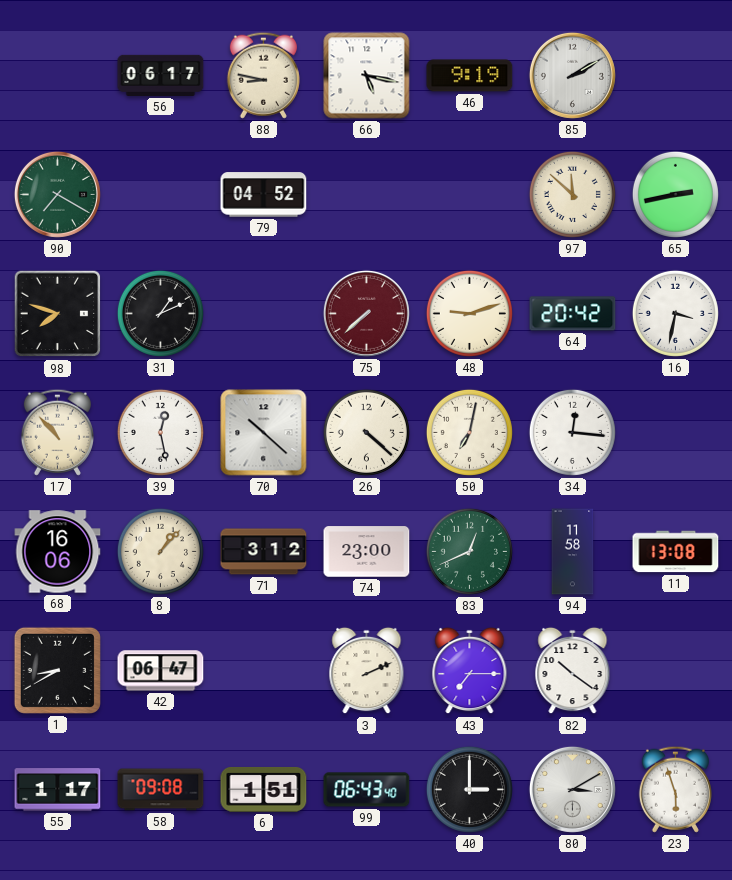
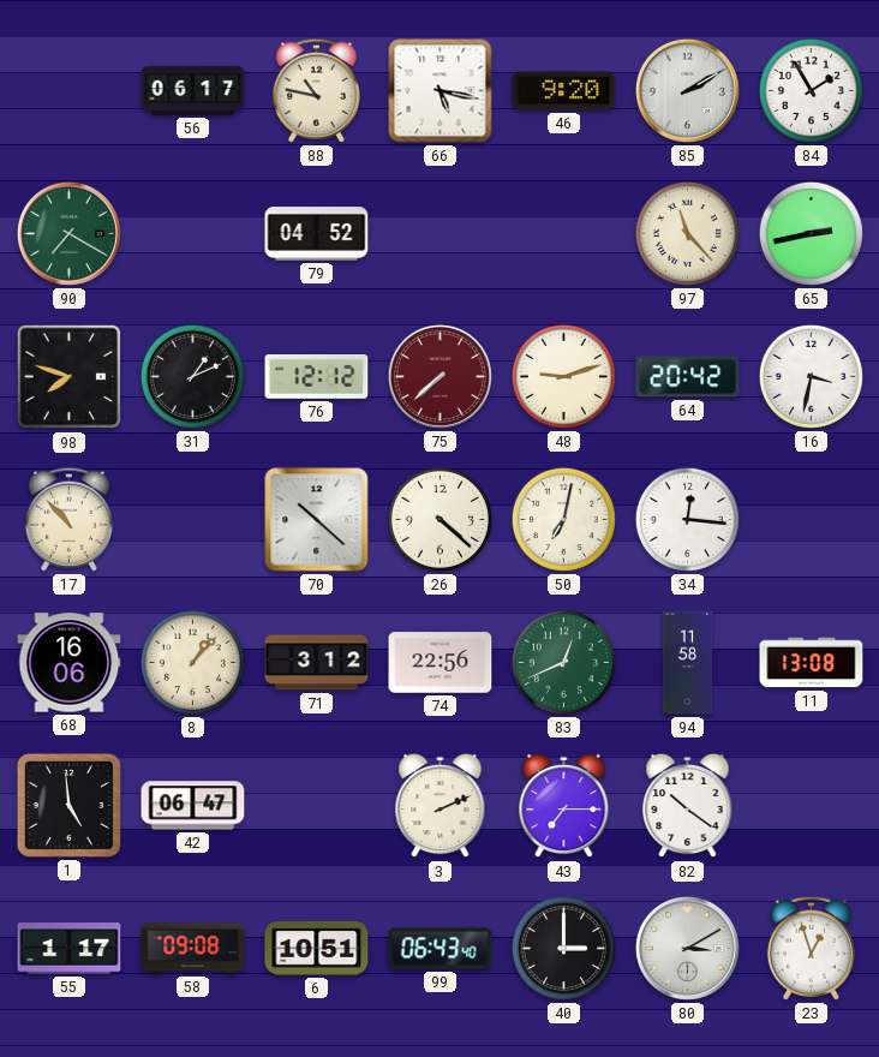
88: 8:47 -> 10:47 (316, 90)
46: 9:19 -> 9:20 (564, 91)
84: none -> 1:55 (811, 90)
97: 11:52 -> 11:23 (687, 233)
76: none -> 12:12 (317, 377)
39: 12:28 -> none (160, 432)
74: 23:00 -> 22:56 (441, 663)
1: 8:40 -> 4:59 (68, 805)
6: 1:51 -> 10:51 (317, 948)
23: 5:57 -> 12:57 (811, 948)
